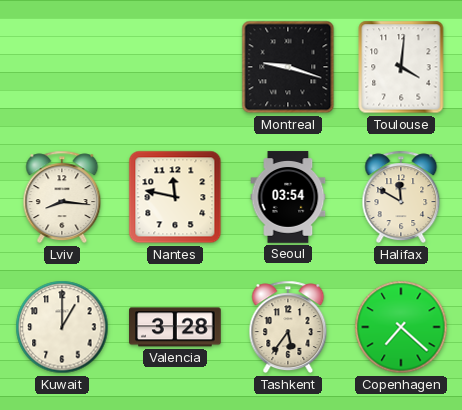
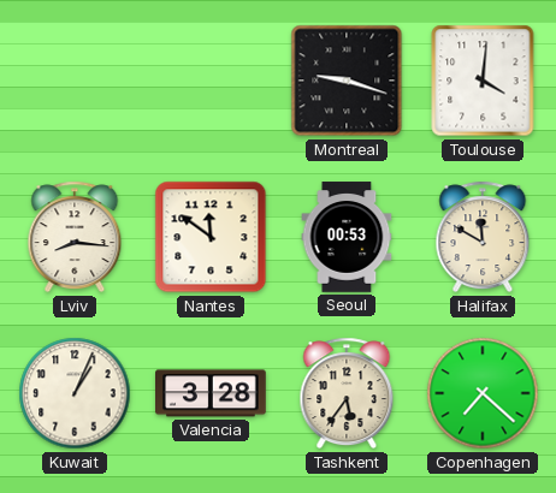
Nantes: 11:47 -> 11:51 (211, 237)
Seoul: 03:54 -> 00:53 (347, 237)
Kuwait: 1:00 -> 1:04 (75, 393)
